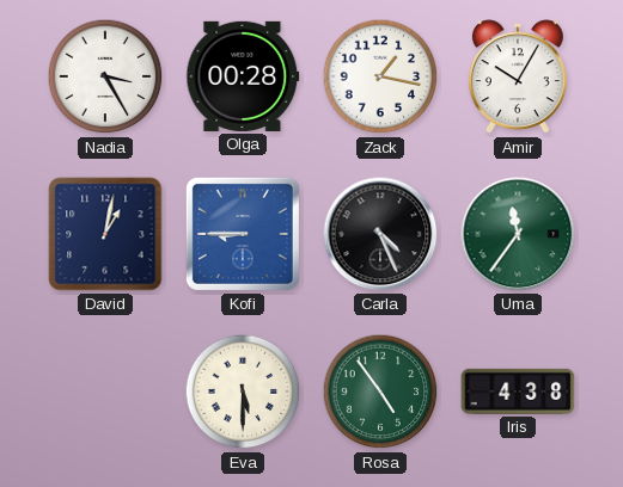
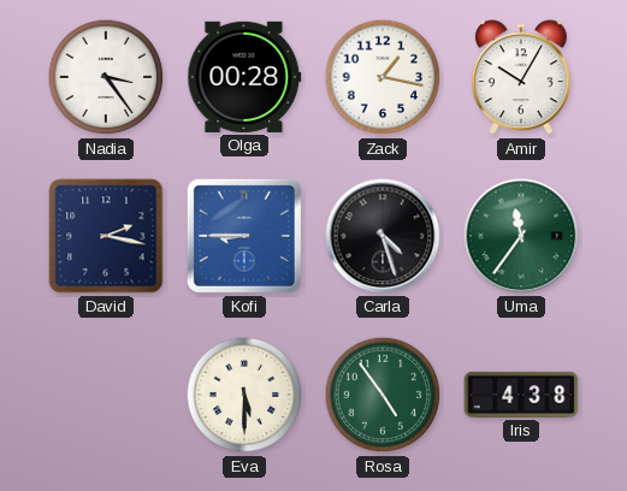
Nadia: 3:25 -> 3:24 (106, 77)
David: 1:02 -> 2:17 (106, 236)
Carla: 4:26 -> 4:27 (383, 236)
